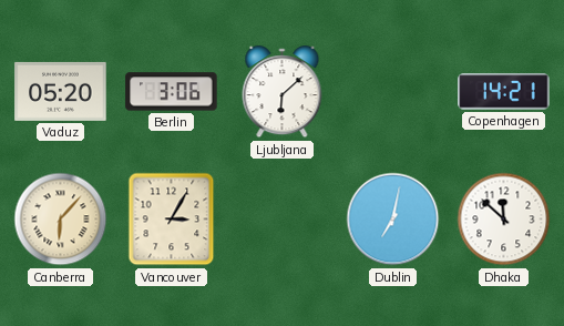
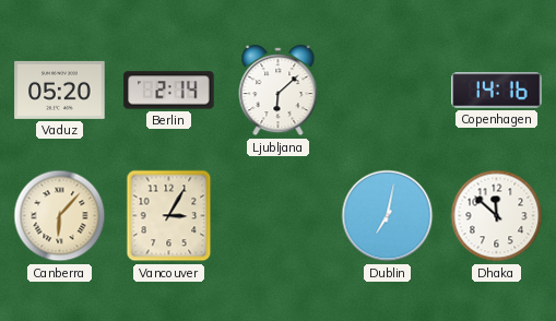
Berlin: 3:06 -> 2:14 (169, 91)
Copenhagen: 14:21 -> 14:16 (497, 91)
